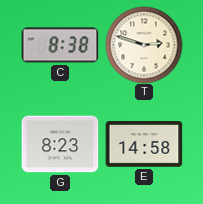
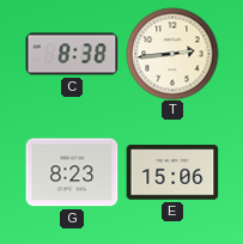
T: 2:48 -> 2:44 (172, 54)
E: 14:58 -> 15:06 (172, 172)
